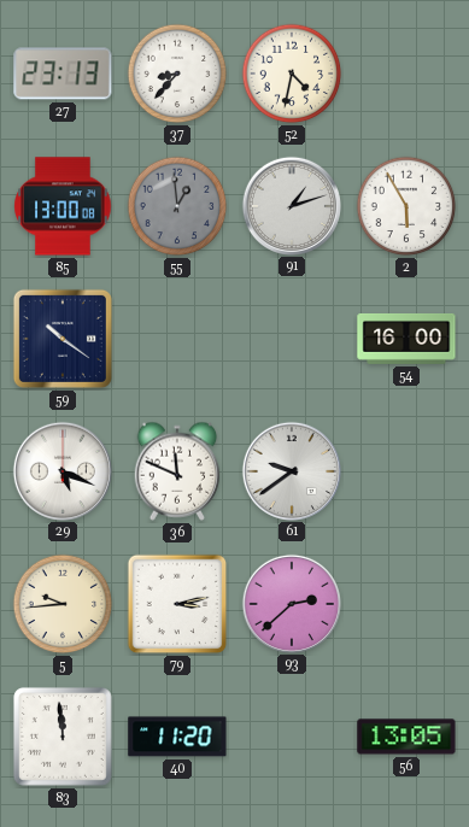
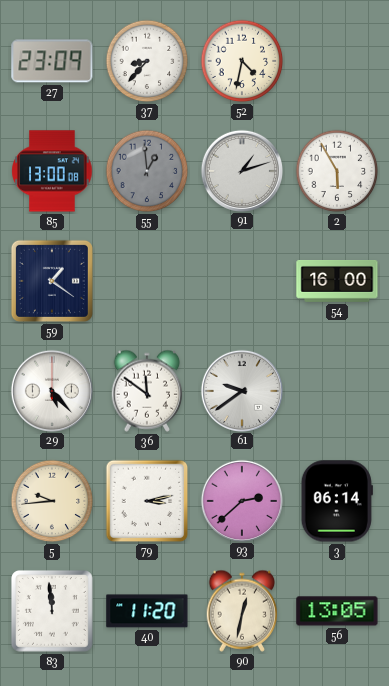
27: 23:13 -> 23:09 (52, 61)
59: 10:21 -> 1:21 (52, 281)
29: 5:19 -> 5:23 (51, 390)
36: 11:49 -> 11:51 (147, 391)
3: none -> 06:14 (337, 501)
90: none -> 12:32 (242, 611)
